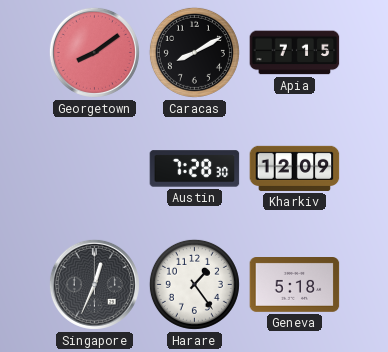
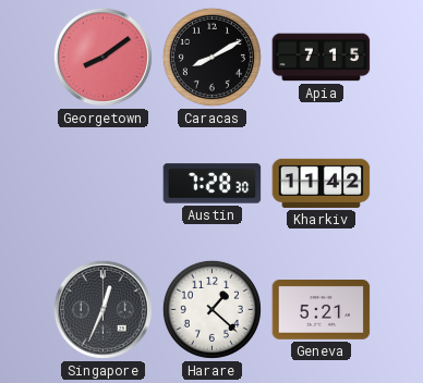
Kharkiv: 12:09 -> 11:42 (322, 183)
Harare: 1:24 -> 1:22 (211, 309)
Geneva: 5:18 -> 5:21 (322, 310)
